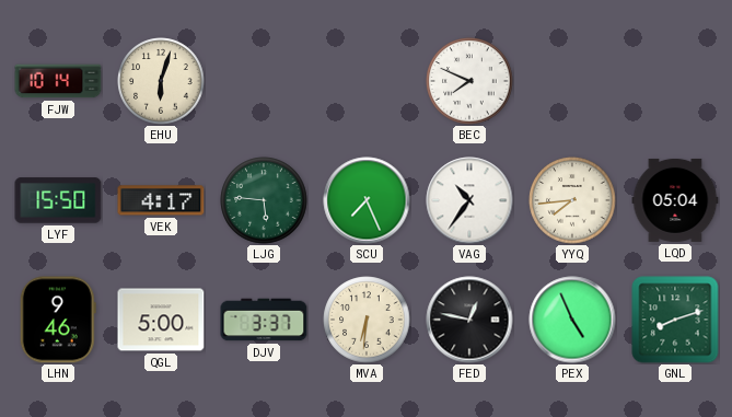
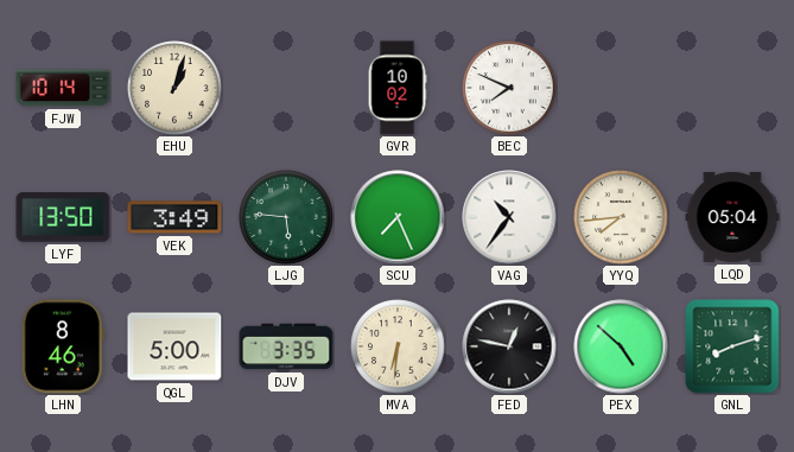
EHU: 6:03 -> 1:03 (174, 88)
GVR: none -> 10:02 (398, 88)
LYF: 15:50 -> 13:50 (63, 217)
VEK: 4:17 -> 3:49 (174, 217)
LHN: 9:46 -> 8:46 (63, 346)
DJV: 3:37 -> 3:35 (286, 346)
PEX: 4:56 -> 4:52 (621, 346)
